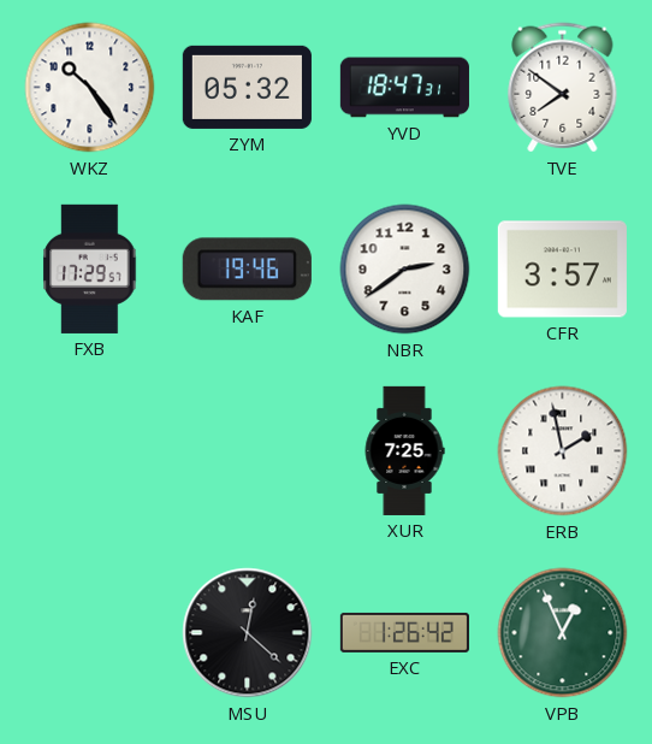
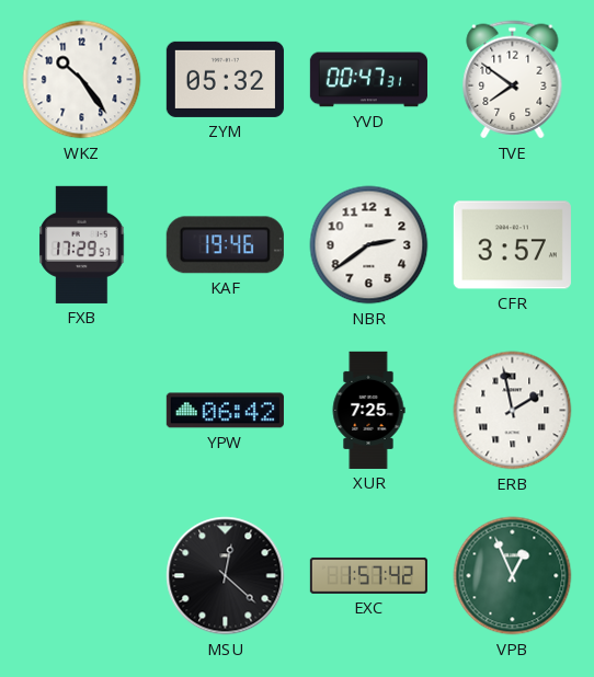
YVD: 18:47 -> 00:47 (368, 80)
YPW: none -> 06:42 (225, 411)
EXC: 1:26 -> 1:57 (368, 575)
